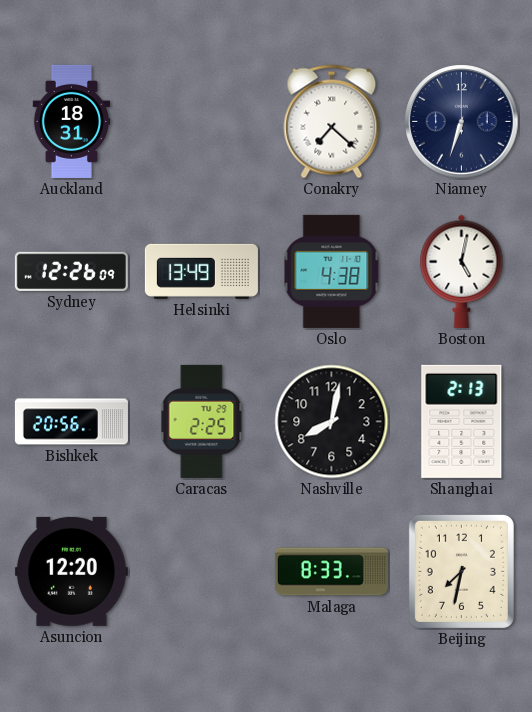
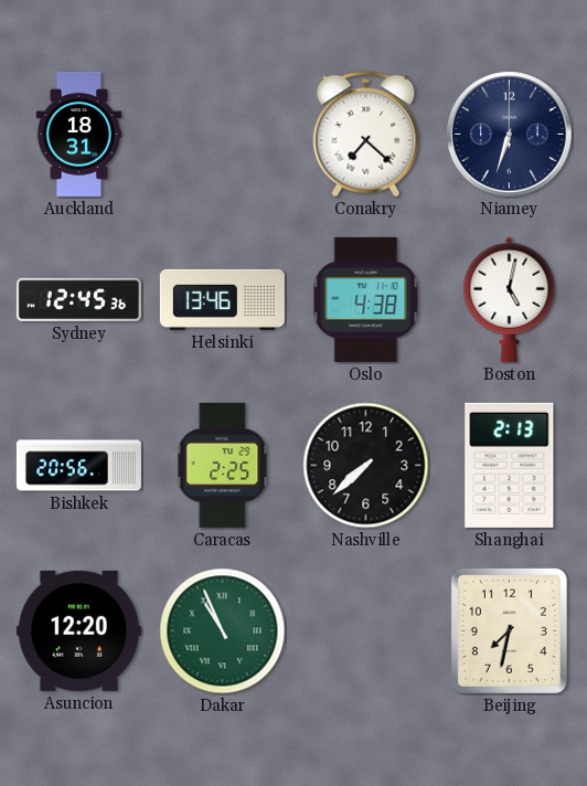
Sydney: 12:26 -> 12:45 (78, 299)
Helsinki: 13:49 -> 13:46 (222, 299)
Nashville: 8:02 -> 7:38 (366, 466)
Dakar: none -> 10:56 (223, 631)
Malaga: 8:33 -> none (331, 572)
